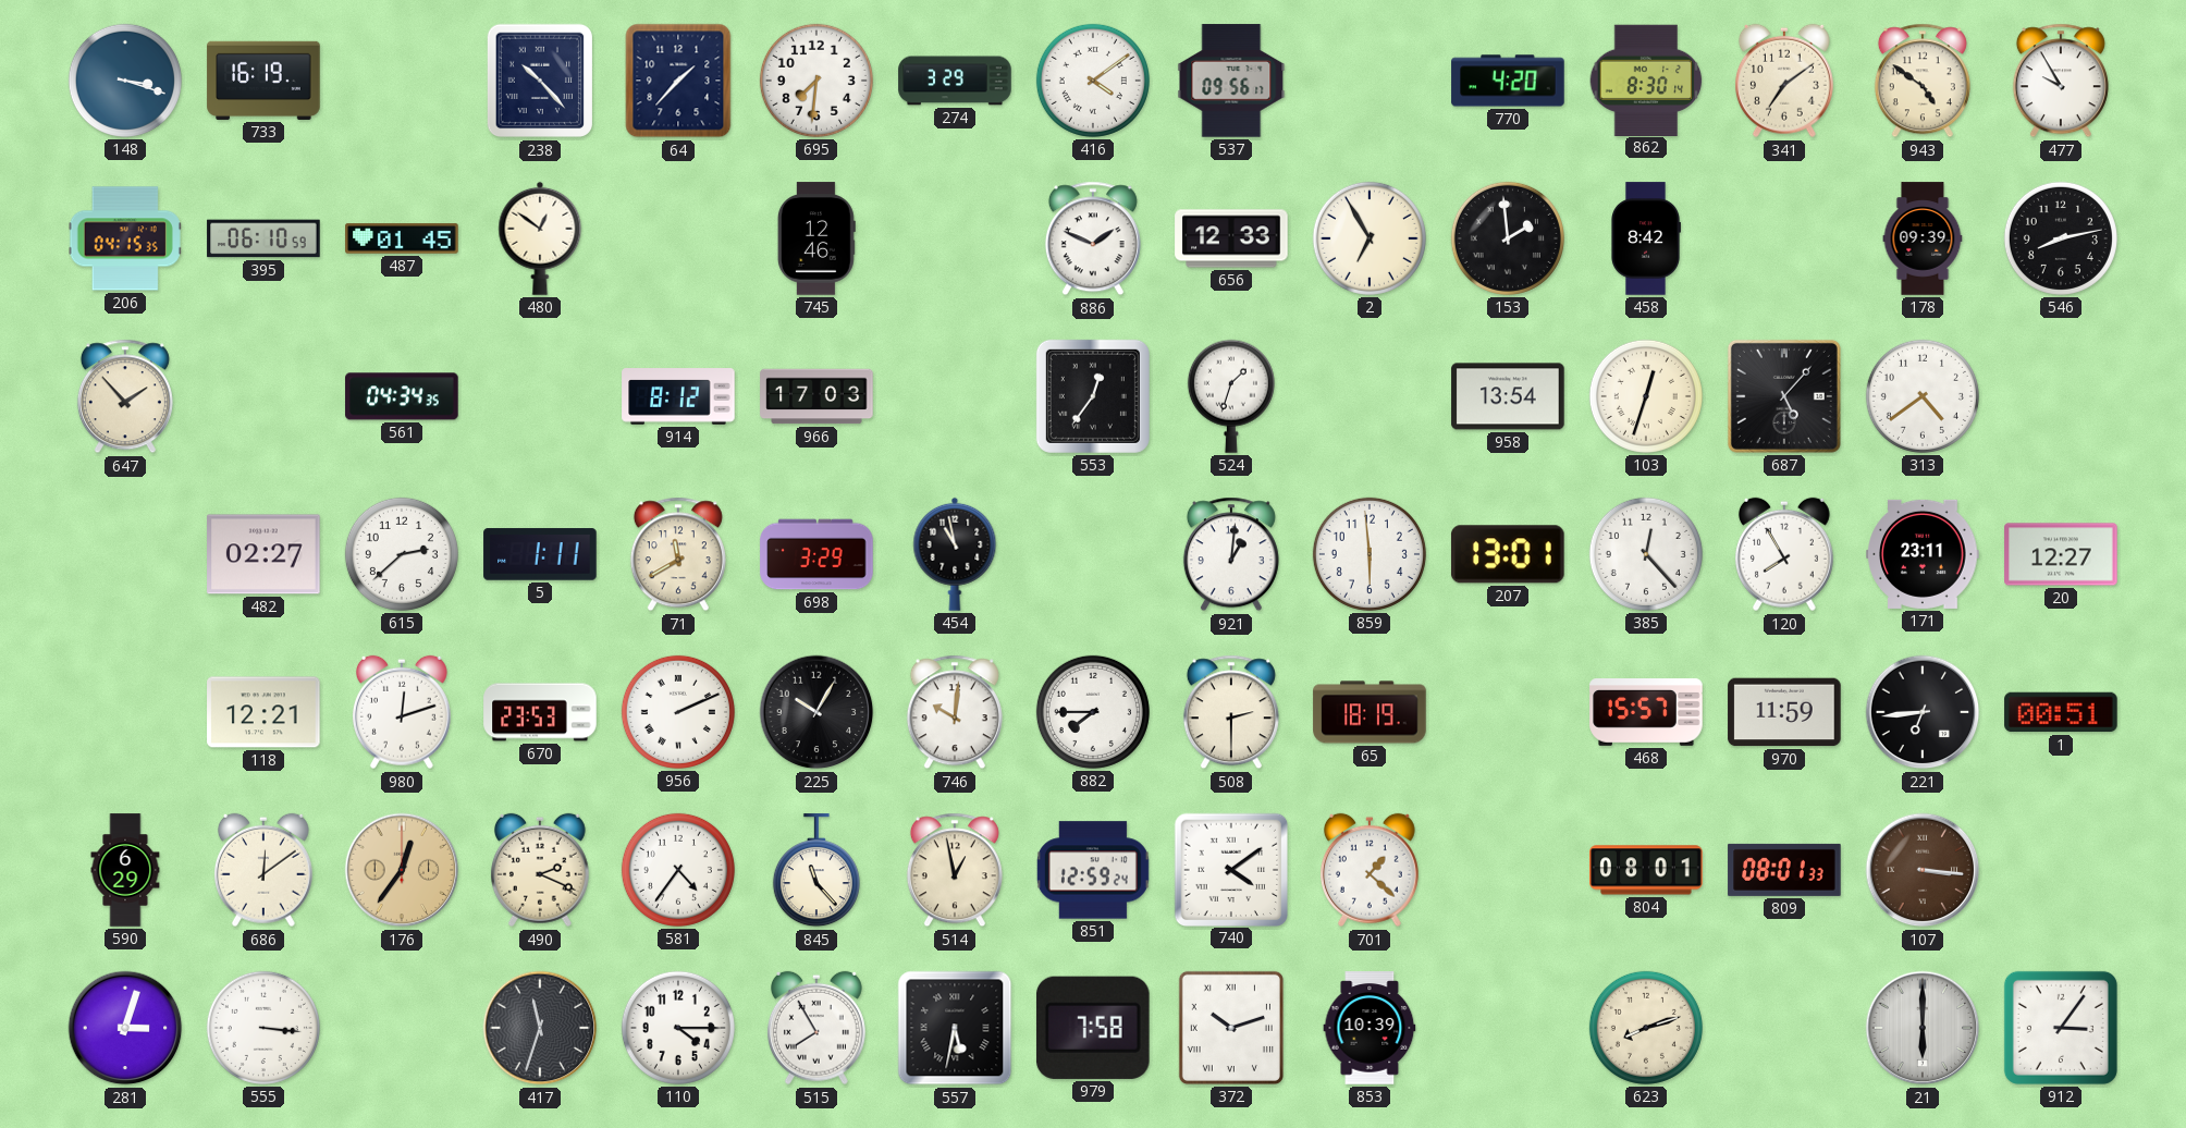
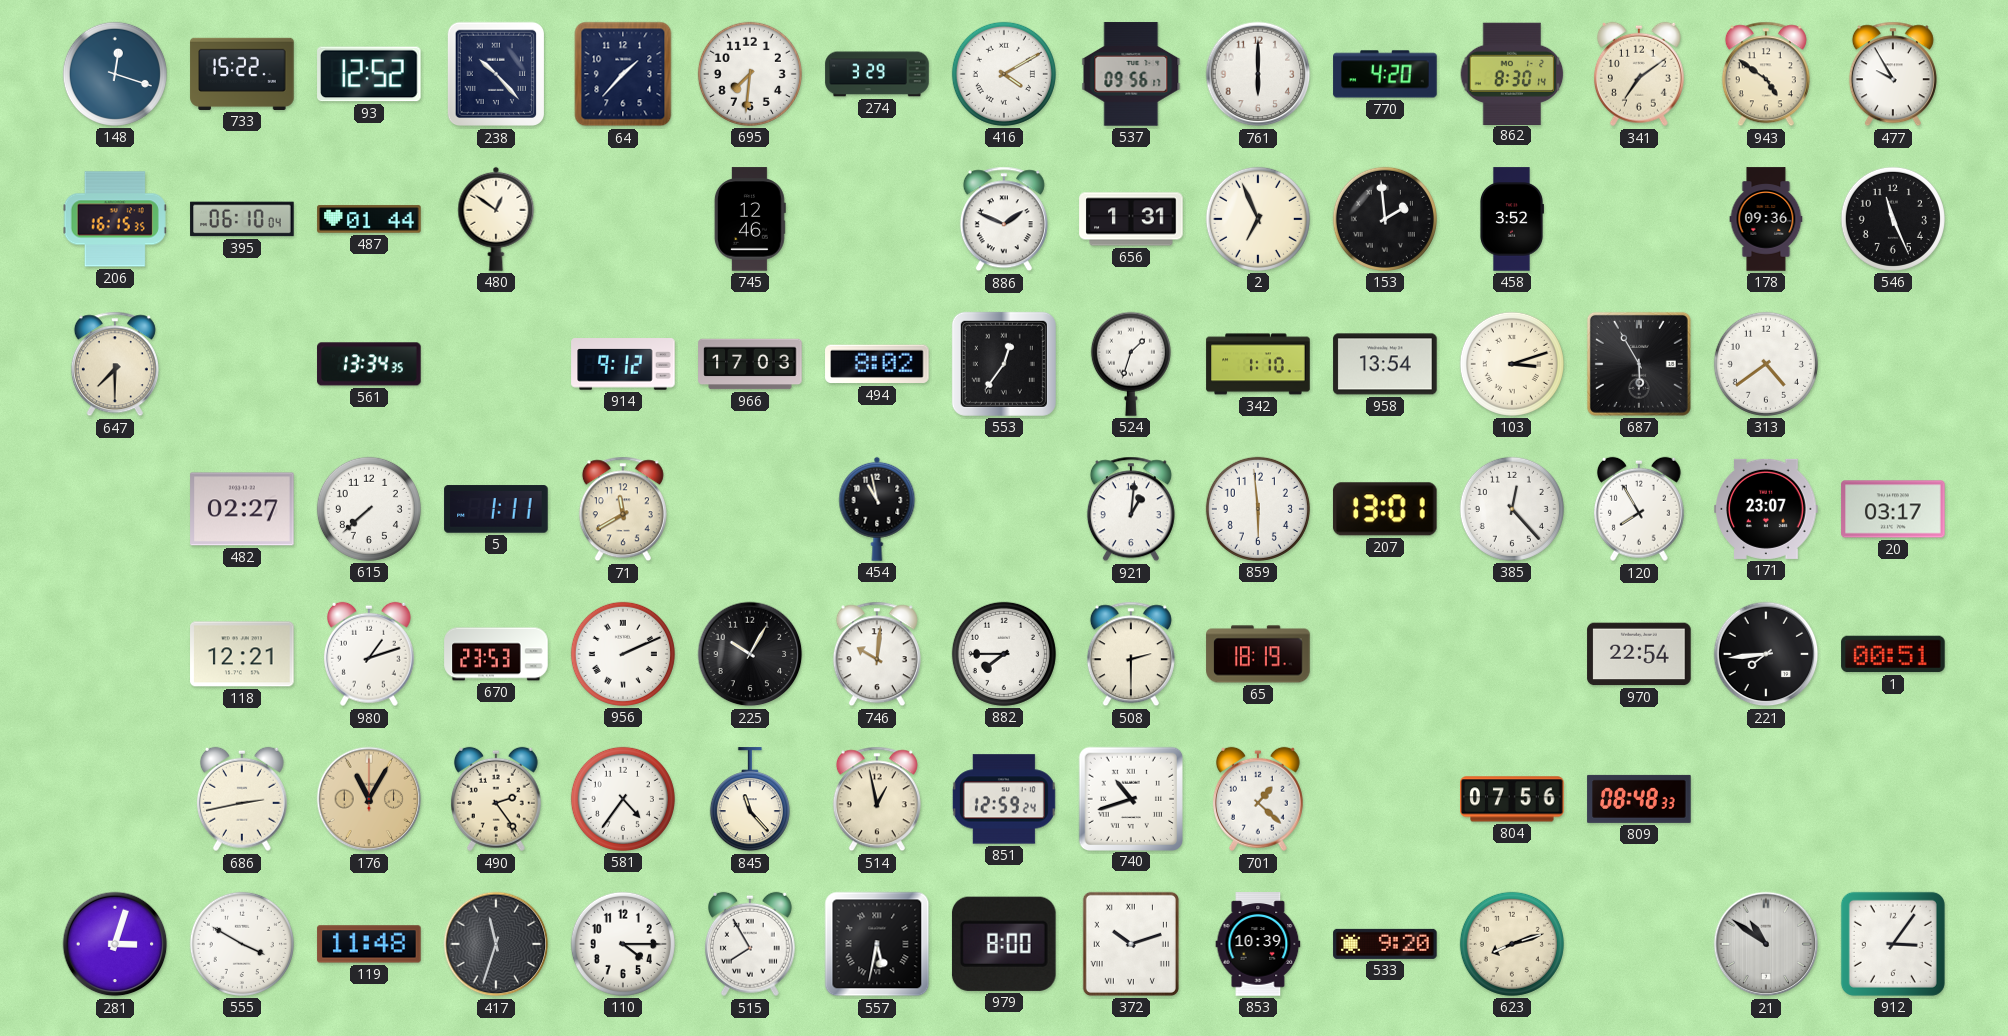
148: 3:18 -> 12:18 (115, 74)
733: 16:19 -> 15:22 (242, 74)
93: none -> 12:52 (369, 74)
416: 4:09 -> 4:10 (1004, 74)
761: none -> 6:00 (1258, 74)
206: 04:15 -> 16:15 (115, 219)
395: 06:10:59 -> 06:10:04 (242, 219)
487: 01:45 -> 01:44 (369, 219)
656: 12:33 -> 1:31 (1131, 219)
2: 6:55 -> 6:56 (1258, 219)
458: 8:42 -> 3:52 (1511, 219)
178: 09:39 -> 09:36 (1766, 219)
546: 8:13 -> 11:26 (1893, 219)
647: 1:53 -> 7:30 (115, 364)
561: 04:34 -> 13:34 (369, 364)
914: 8:12 -> 9:12 (623, 364)
494: none -> 8:02 (877, 364)
342: none -> 1:10 (1258, 364)
103: 12:33 -> 3:12 (1512, 364)
687: 5:07 -> 5:55 (1639, 364)
615: 2:38 -> 7:38 (369, 509)
698: 3:29 -> none (816, 554)
171: 23:11 -> 23:07 (1766, 509)
20: 12:27 -> 03:17 (1893, 509)
980: 12:12 -> 1:12 (369, 654)
468: 15:57 -> none (1646, 712)
970: 11:59 -> 22:54 (1639, 654)
221: 6:44 -> 7:44 (1766, 654)
590: 6:29 -> none (125, 870)
686: 12:09 -> 2:43 (242, 799)
176: 12:36 -> 11:05 (369, 799)
490: 2:19 -> 2:24 (496, 799)
740: 4:09 -> 10:42 (1130, 798)
804: 08:01 -> 07:56 (1512, 799)
809: 08:01 -> 08:48 (1639, 799)
107: 3:16 -> none (1923, 870)
555: 3:16 -> 3:50 (242, 944)
119: none -> 11:48 (369, 944)
979: 7:58 -> 8:00 (1004, 944)
533: none -> 9:20 (1385, 944)
21: 6:00 -> 10:51 (1766, 944)
